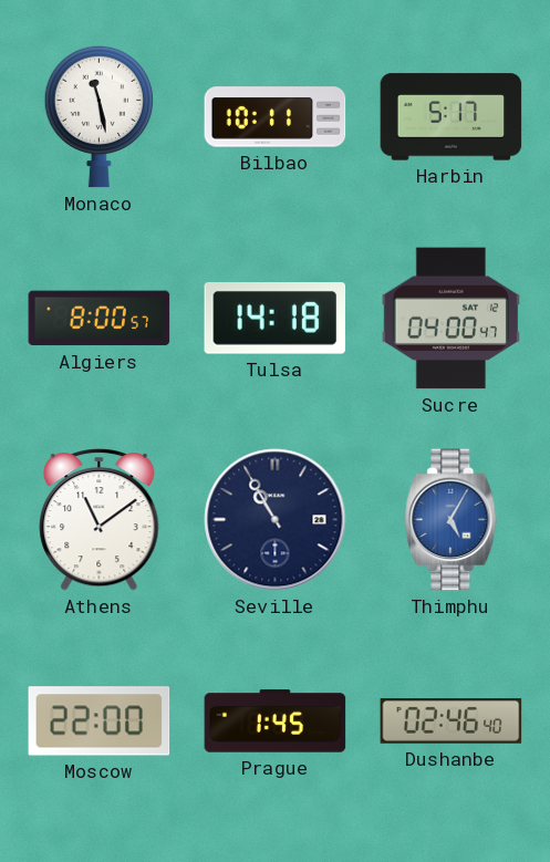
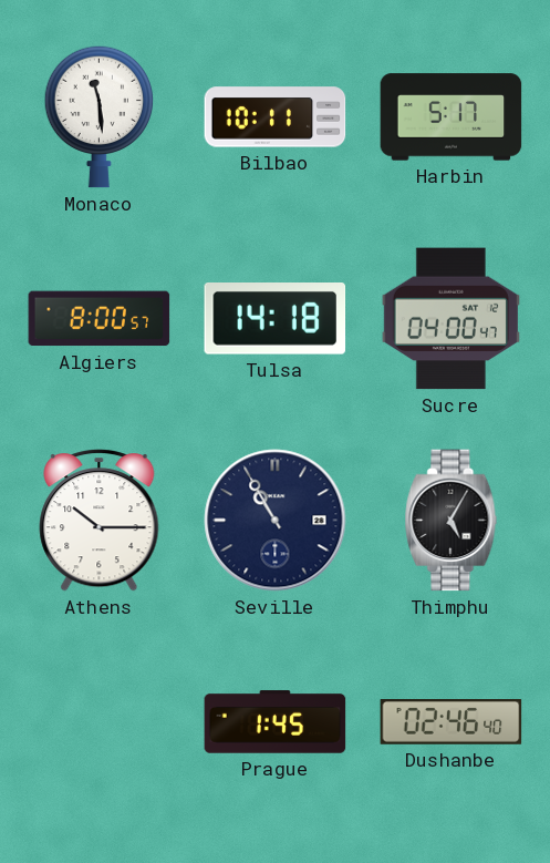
Monaco: 11:28 -> 11:29 (100, 116)
Athens: 11:09 -> 10:15 (100, 521)
Thimphu dial: blue -> black (452, 521)
Moscow: 22:00 -> none (100, 721)
